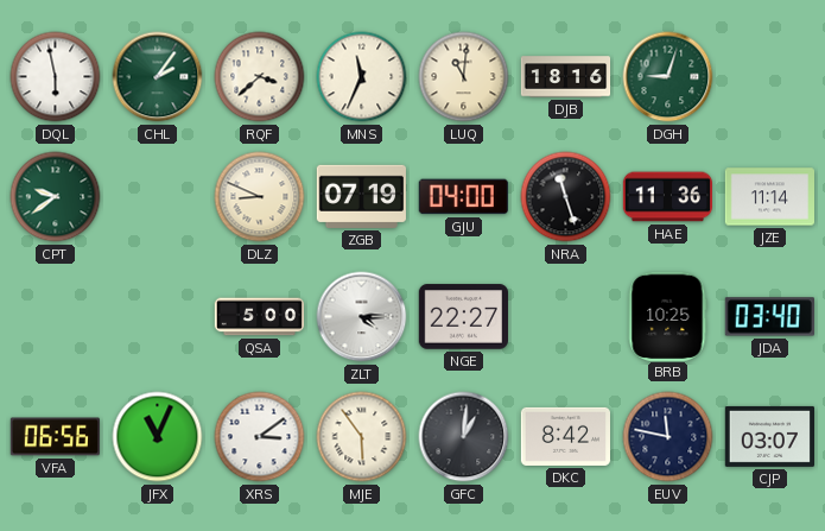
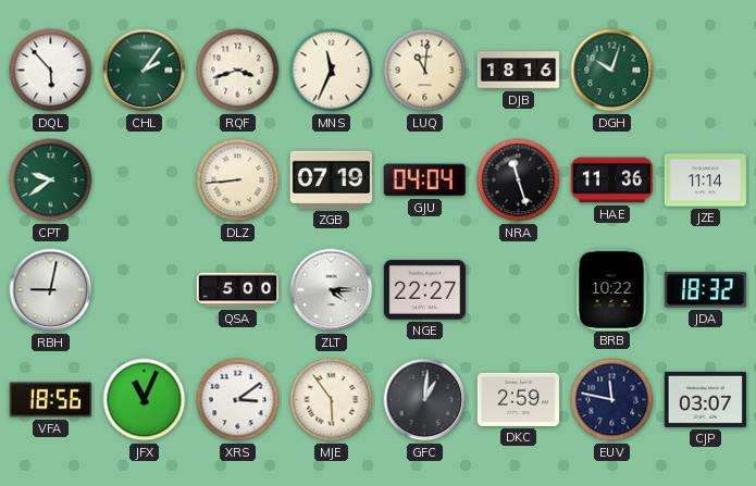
DQL: 5:58 -> 5:53 (51, 71)
RQF: 3:38 -> 3:42 (238, 71)
DGH: 9:03 -> 10:03 (612, 71)
DLZ: 8:49 -> 8:44 (238, 180)
GJU: 04:00 -> 04:04 (424, 180)
RBH: none -> 9:02 (51, 290)
BRB: 10:25 -> 10:22 (611, 289)
JDA: 03:40 -> 18:32 (705, 290)
VFA: 06:56 -> 18:56 (50, 400)
DKC: 8:42 -> 2:59 (518, 399)
